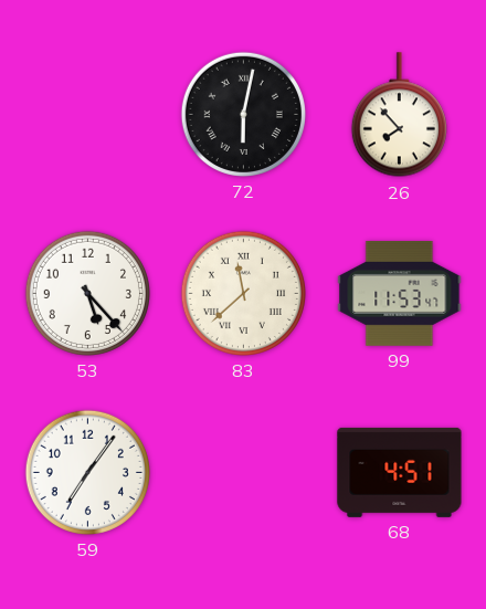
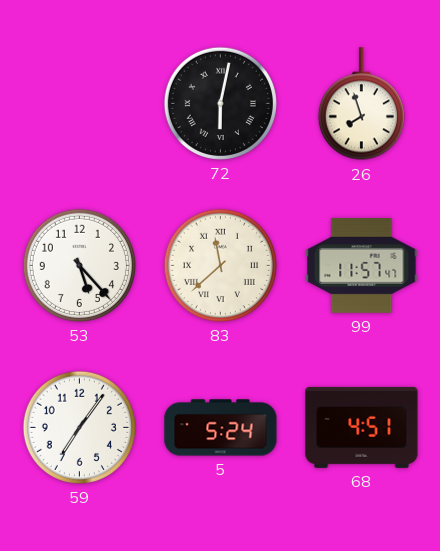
26: 7:53 -> 7:57 (361, 104)
99: 11:53 -> 11:57 (362, 265)
5: none -> 5:24 (221, 428)
